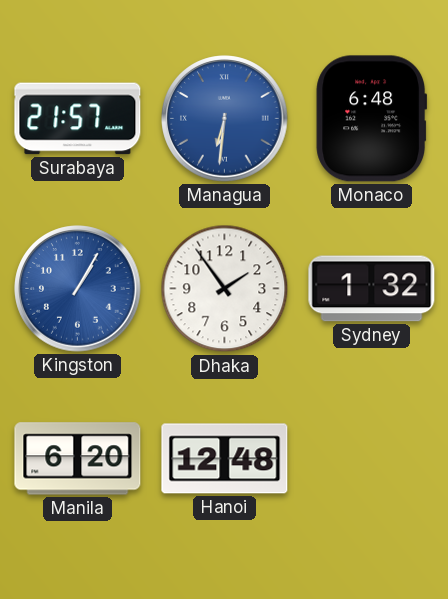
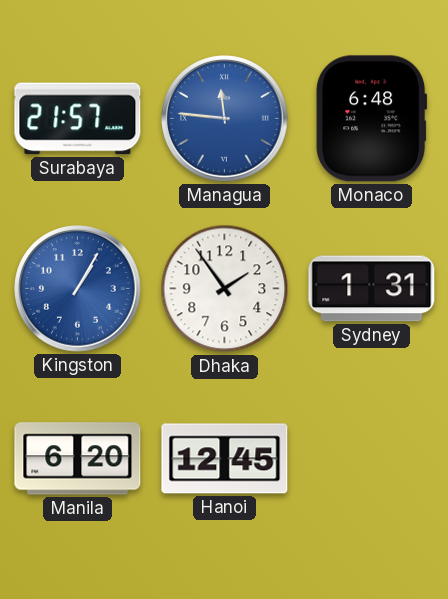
Managua: 6:31 -> 11:46 (225, 119)
Sydney: 1:32 -> 1:31 (372, 289)
Hanoi: 12:48 -> 12:45 (225, 459)
